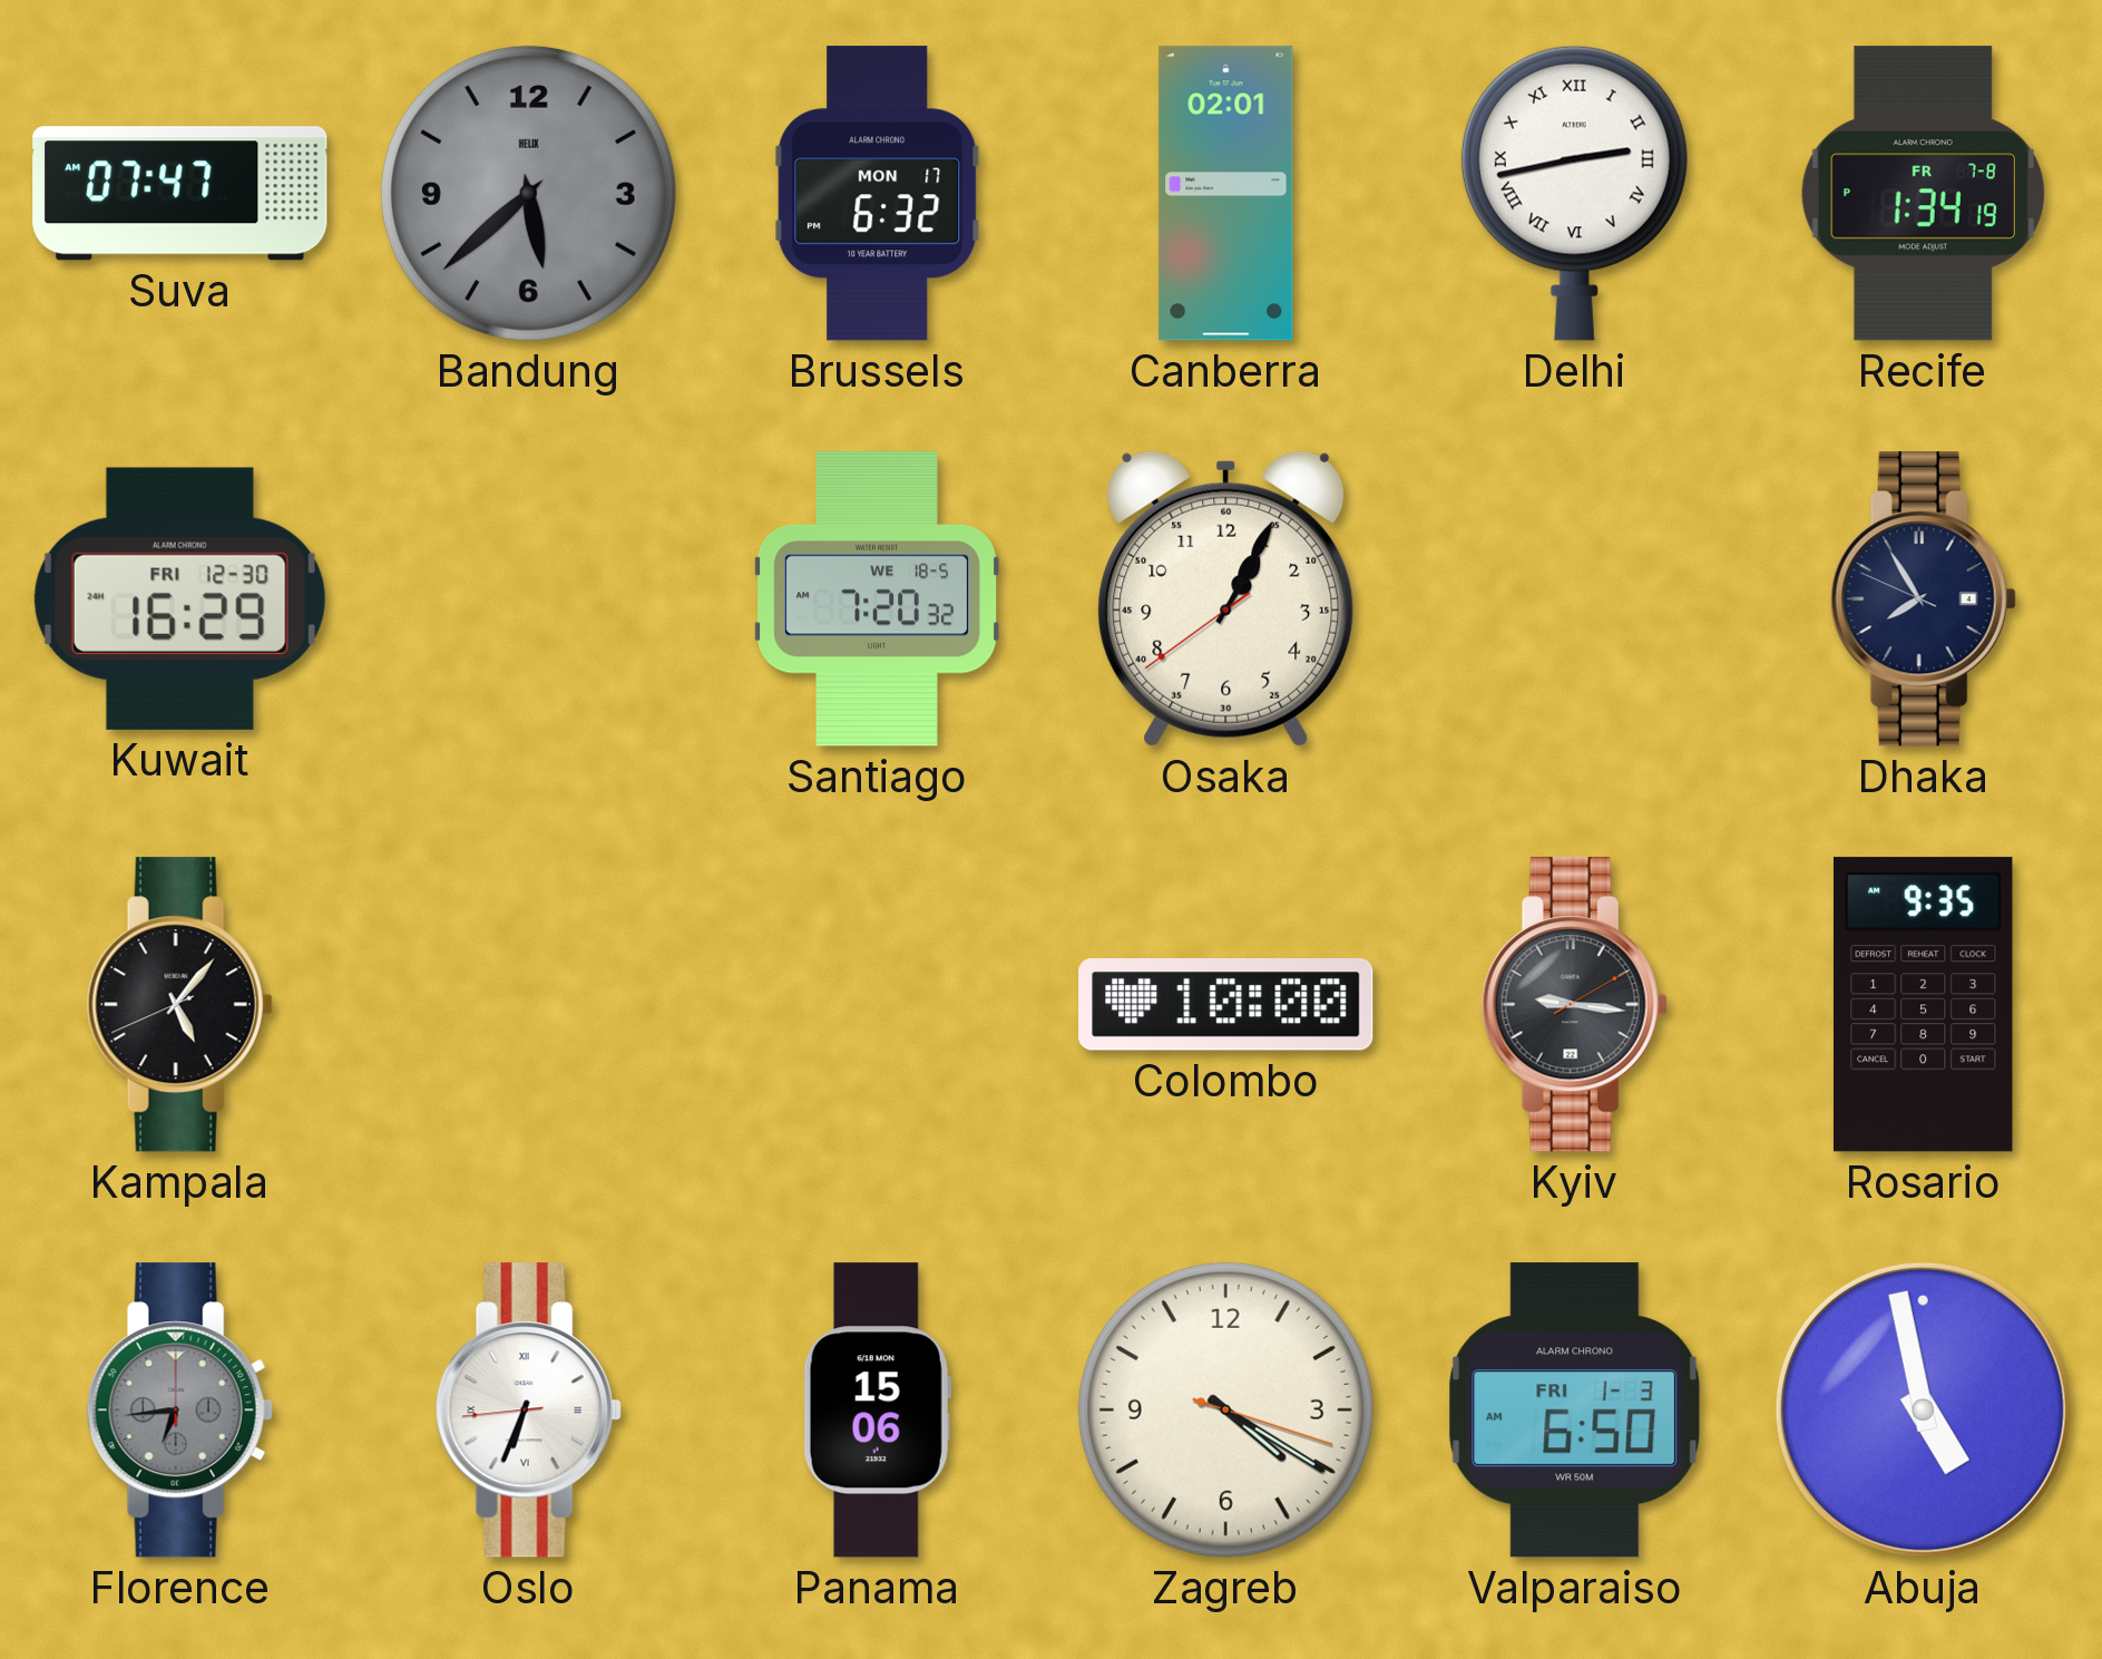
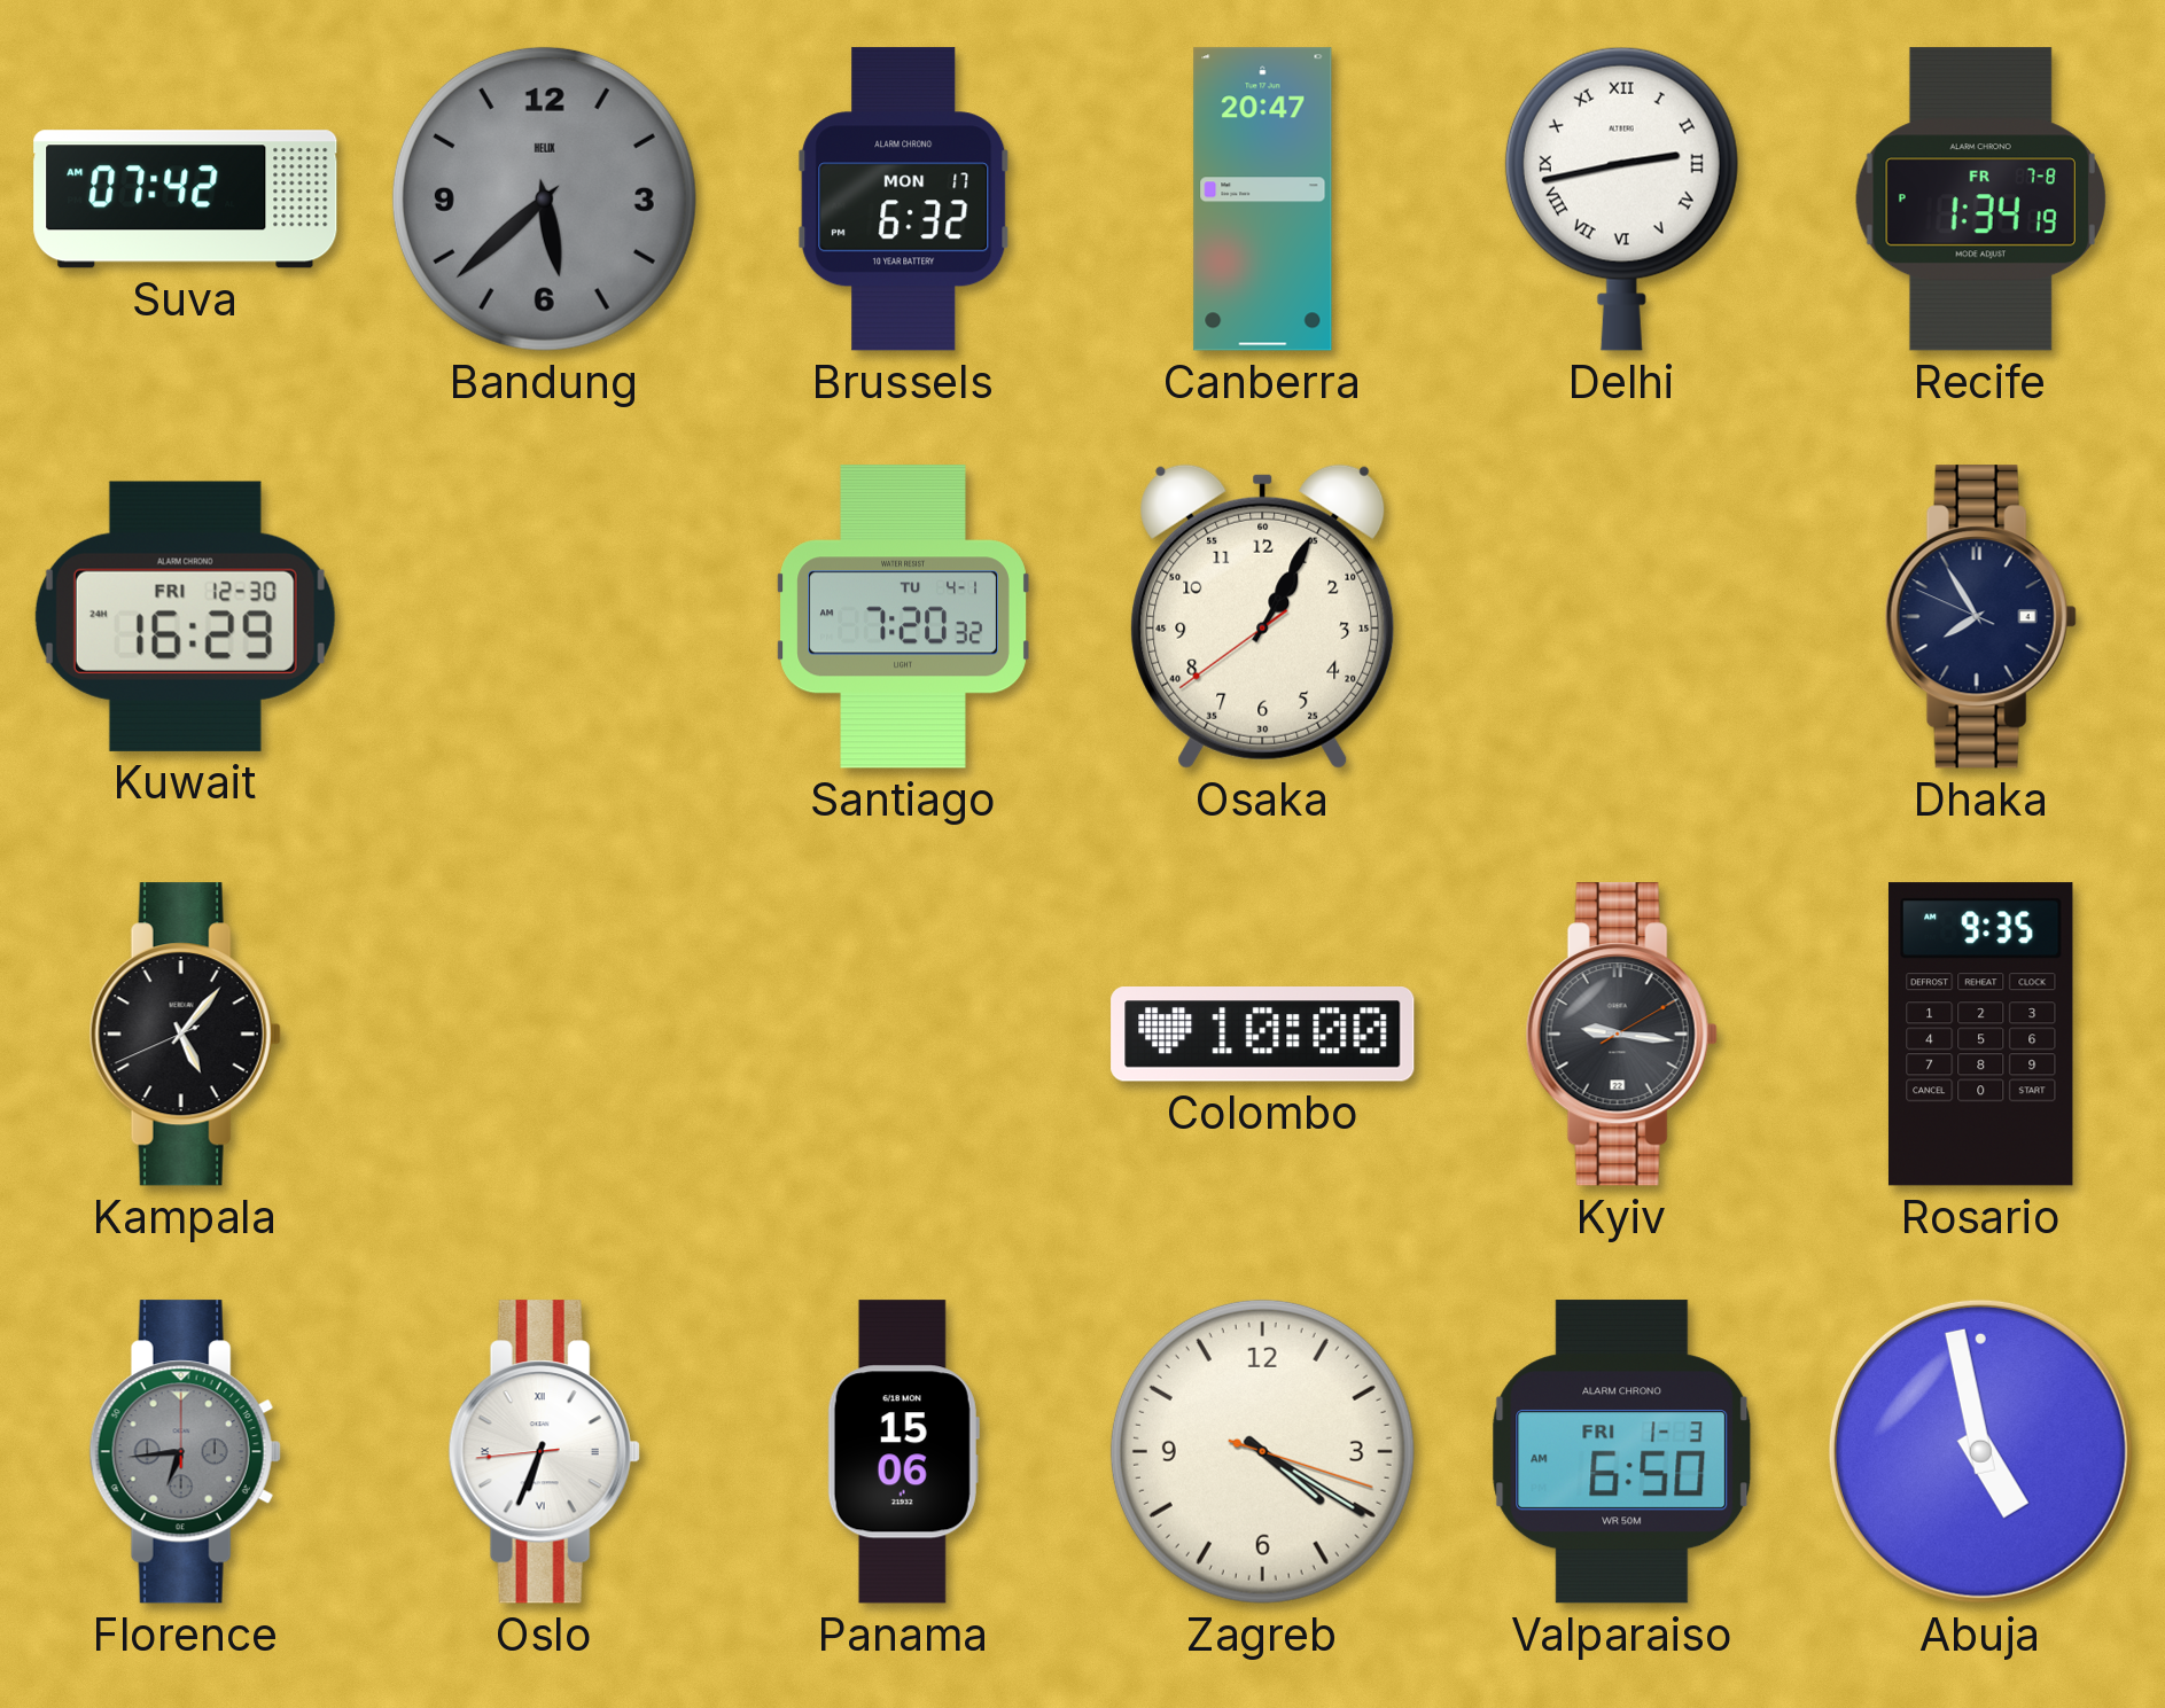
Suva: 07:47 -> 07:42 (186, 200)
Canberra: 02:01 -> 20:47 (1263, 200)
Santiago date: WE 18-5 -> TU 4-1 (903, 617)
